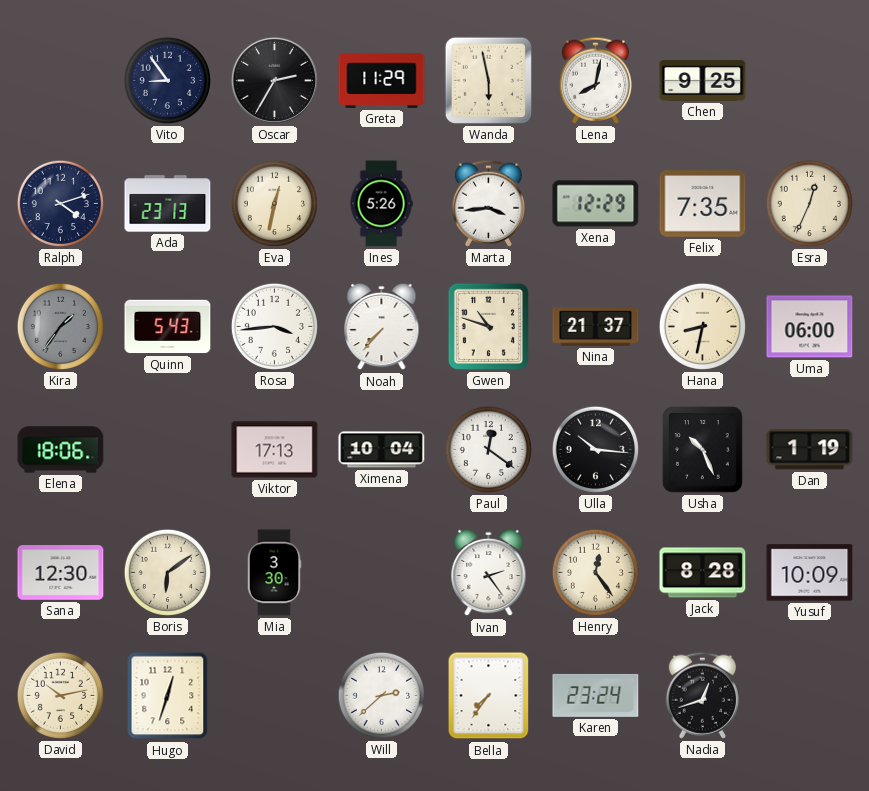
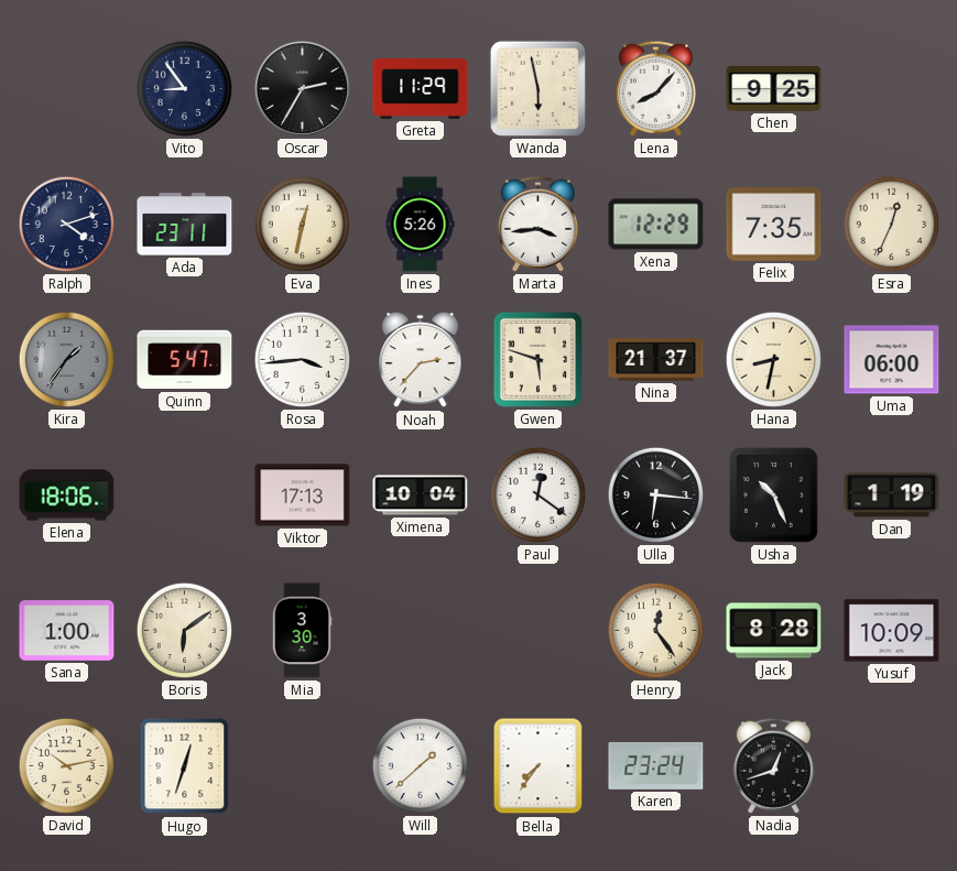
Lena: 8:02 -> 8:07 (655, 88)
Ada: 23:13 -> 23:11 (185, 225)
Quinn: 5:43 -> 5:47 (185, 360)
Noah: 7:37 -> 2:37 (421, 360)
Gwen: 10:48 -> 5:48 (537, 359)
Ulla: 10:16 -> 6:16 (655, 494)
Sana: 12:30 -> 1:00 (67, 631)
Ivan: 2:24 -> none (489, 573)
Will: 2:38 -> 1:38 (420, 765)
